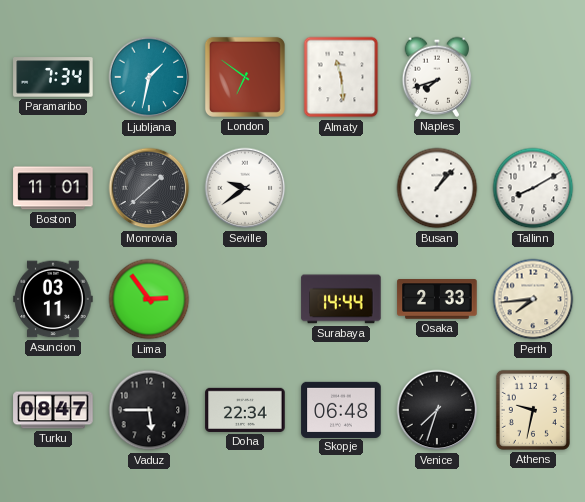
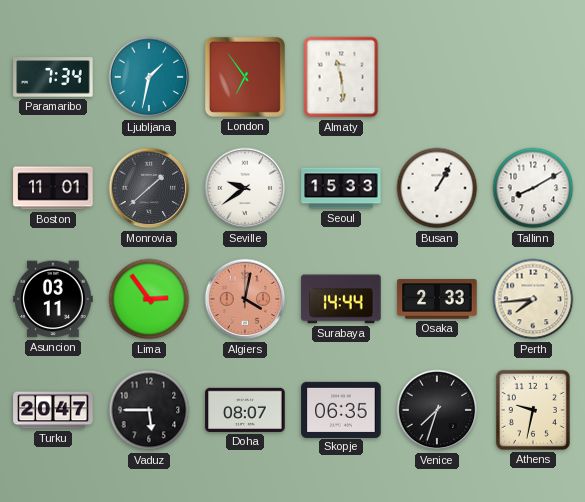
London: 6:51 -> 6:54 (245, 77)
Naples: 7:42 -> none (436, 77)
Seoul: none -> 15:33 (341, 188)
Busan: 1:07 -> 1:05 (437, 188)
Algiers: none -> 4:02 (245, 299)
Turku: 08:47 -> 20:47 (53, 410)
Doha: 22:34 -> 08:07 (245, 410)
Skopje: 06:48 -> 06:35 (341, 409)
